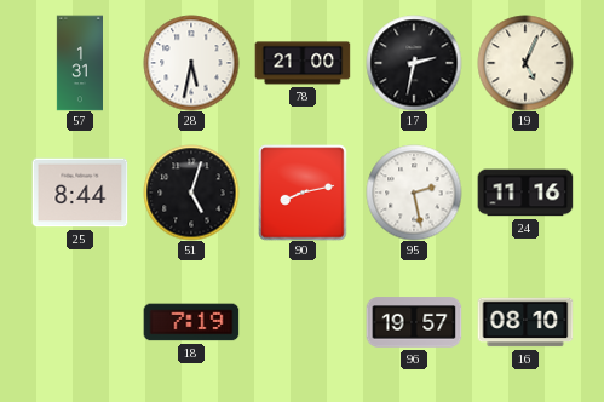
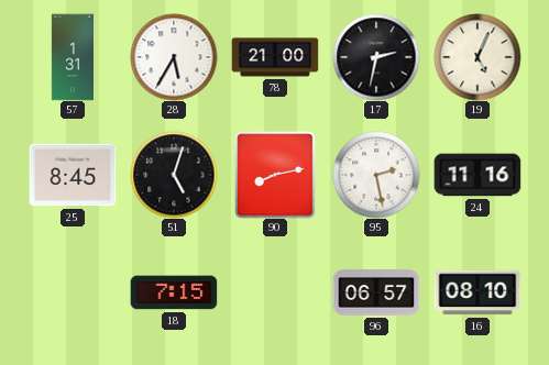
28: 5:32 -> 5:35 (174, 57)
25: 8:44 -> 8:45 (73, 175)
18: 7:19 -> 7:15 (174, 292)
96: 19:57 -> 06:57 (376, 292)
